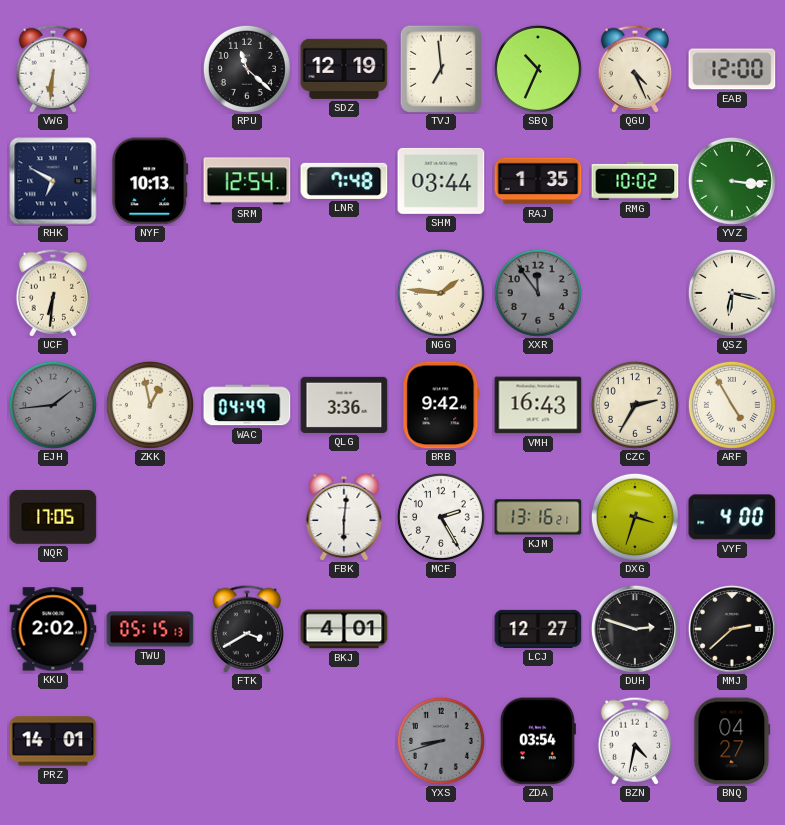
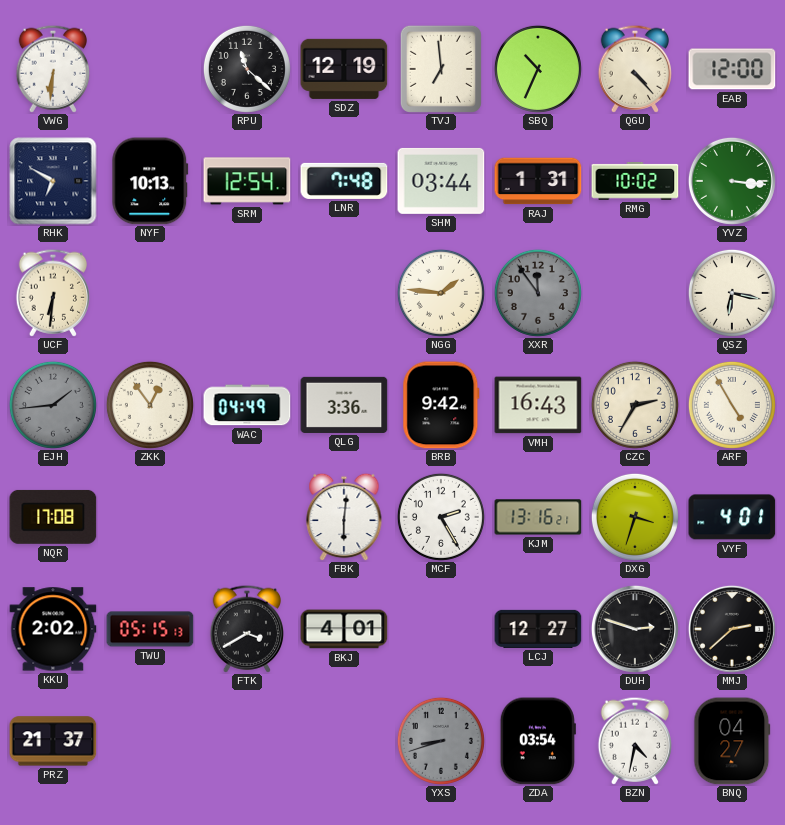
QGU: 4:26 -> 4:23 (634, 69)
RAJ: 1:35 -> 1:31 (538, 181)
ZKK: 12:58 -> 12:54 (150, 405)
NQR: 17:05 -> 17:08 (53, 517)
VYF: 4:00 -> 4:01 (732, 517)
PRZ: 14:01 -> 21:37 (53, 741)
